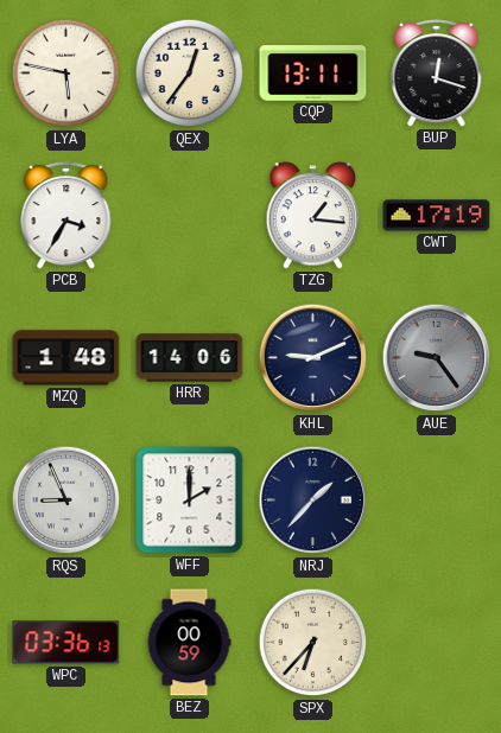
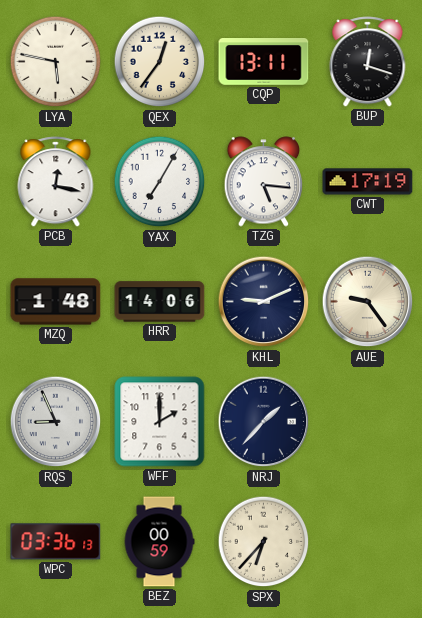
PCB: 3:35 -> 12:17 (56, 182)
YAX: none -> 7:05 (160, 182)
TZG: 1:16 -> 5:16 (264, 182)
AUE dial: grey -> cream (368, 302)
